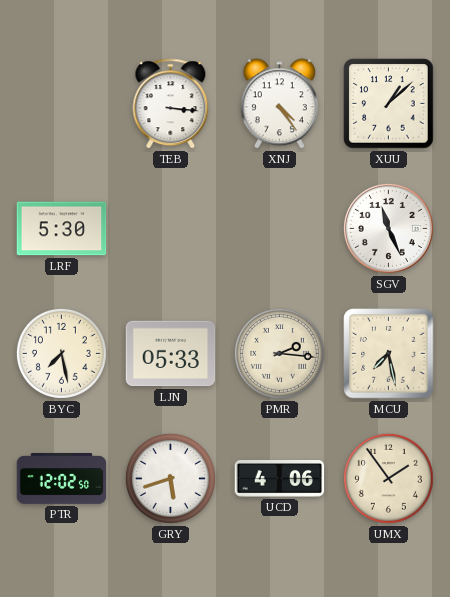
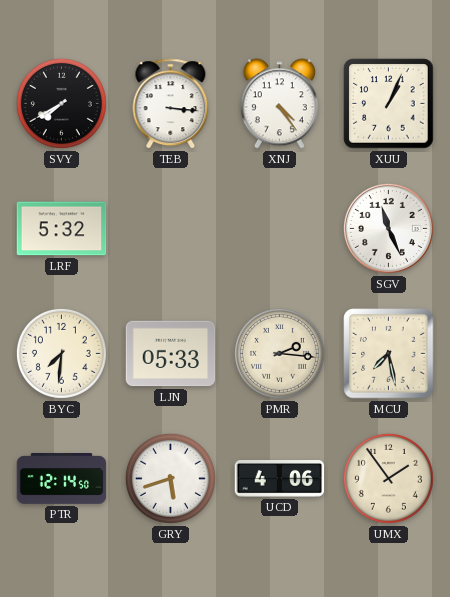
SVY: none -> 7:40 (61, 103)
XUU: 1:08 -> 1:04 (389, 104)
LRF: 5:30 -> 5:32 (62, 229)
BYC: 7:28 -> 7:31 (61, 353)
PTR: 12:02 -> 12:14 (62, 479)
